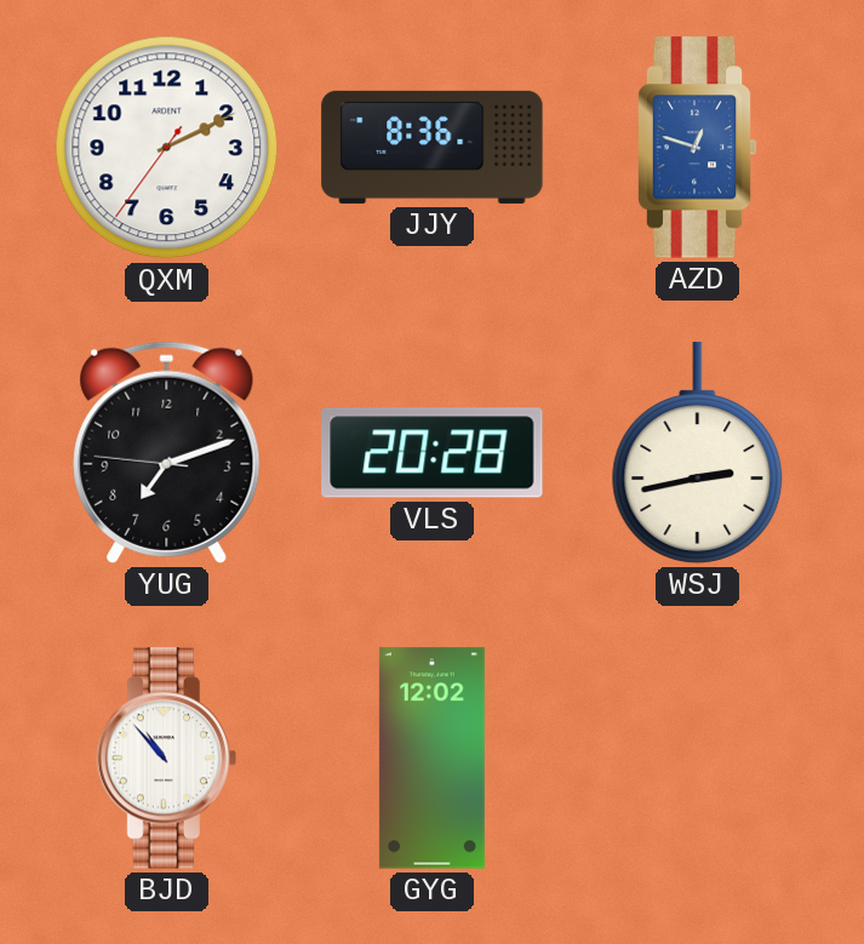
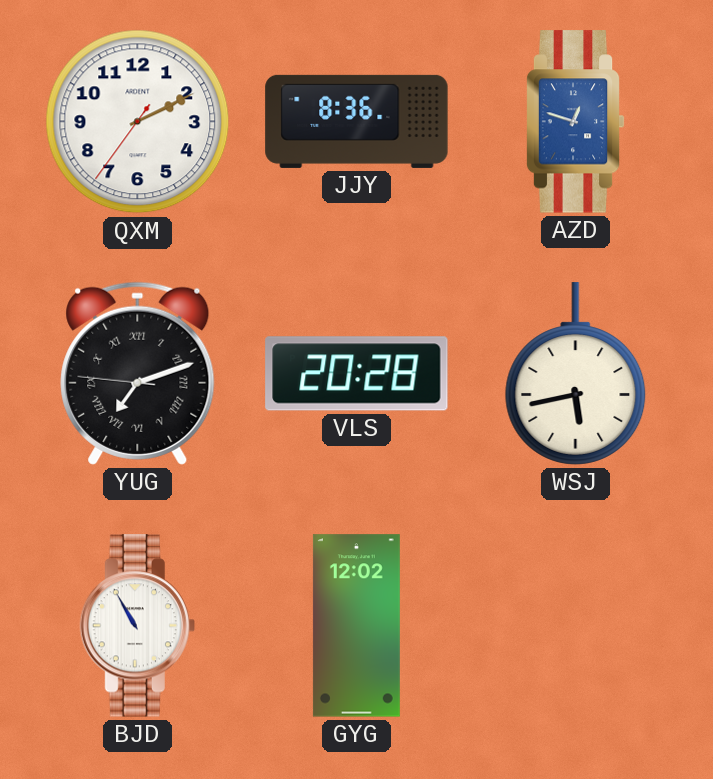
YUG numerals: Arabic -> Roman (138, 373)
WSJ: 2:43 -> 5:43 (576, 374)
BJD: 10:53 -> 10:55 (137, 626)
